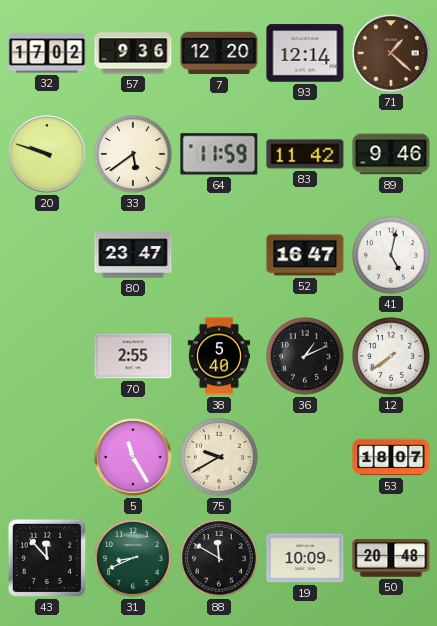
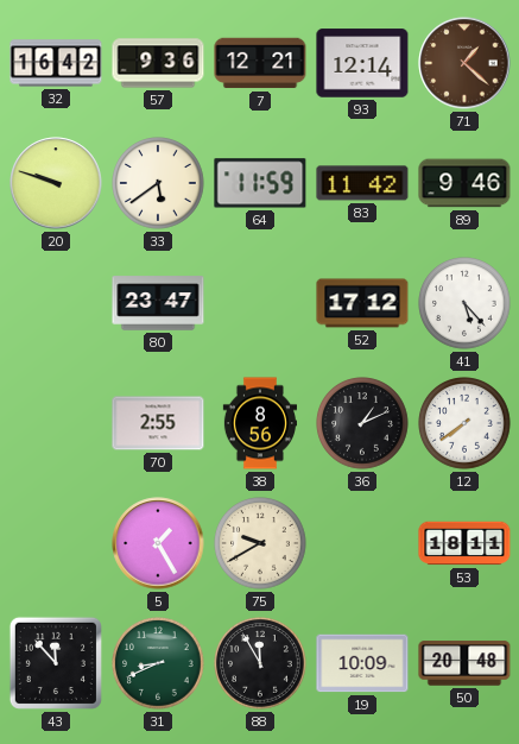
32: 17:02 -> 16:42 (56, 63)
7: 12:20 -> 12:21 (260, 63)
52: 16:47 -> 17:12 (362, 303)
41: 5:02 -> 5:23 (464, 303)
38: 5:40 -> 8:56 (259, 423)
5: 11:25 -> 1:25 (158, 543)
53: 18:07 -> 18:11 (464, 543)
88: 11:50 -> 11:55 (260, 663)
